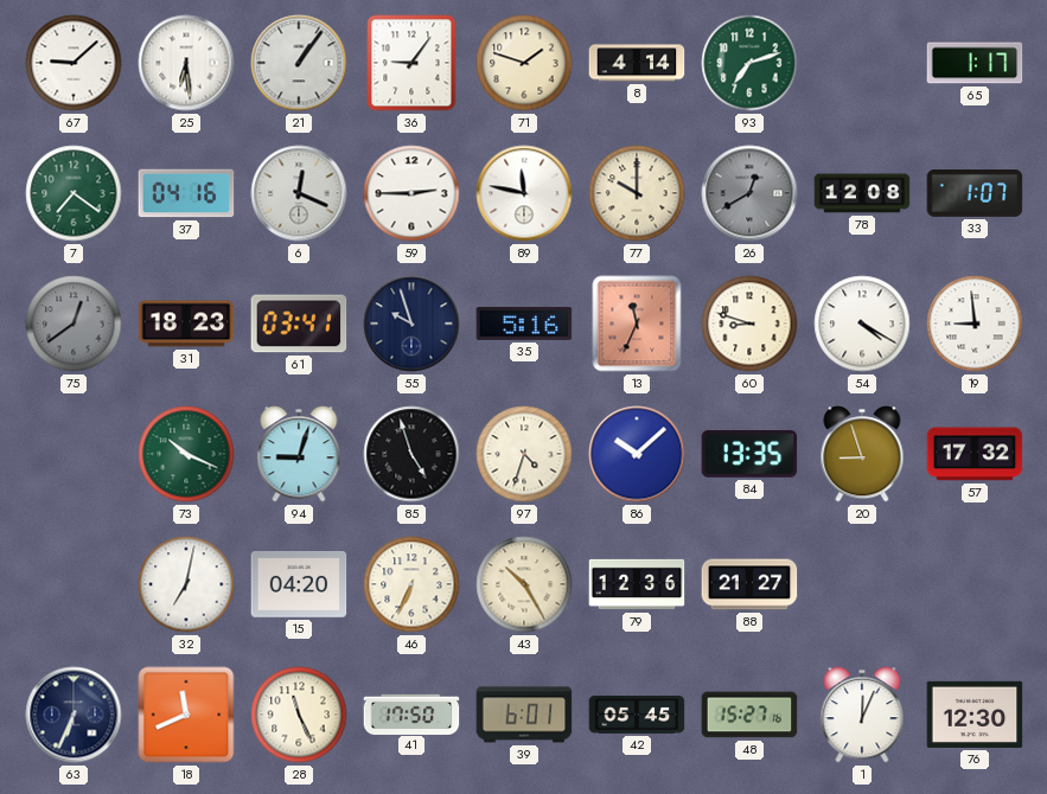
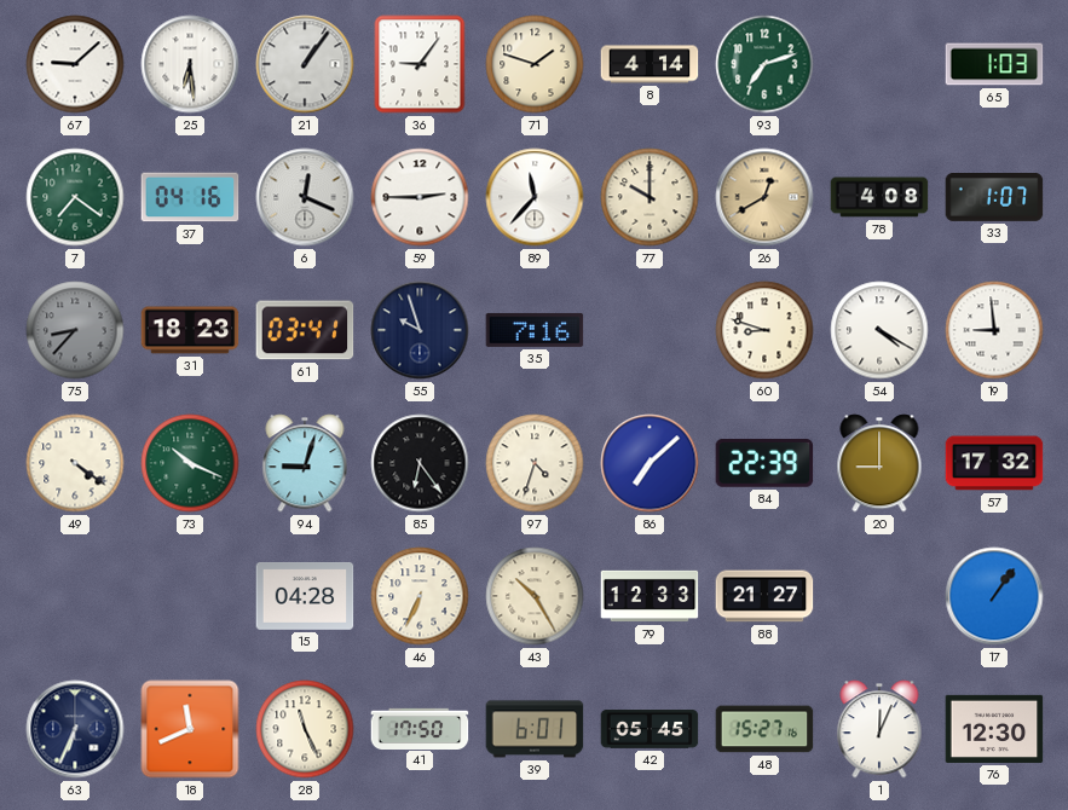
65: 1:17 -> 1:03 (994, 64)
89: 11:47 -> 11:37 (535, 197)
26 dial: grey -> champagne (764, 197)
78: 12:08 -> 4:08 (879, 197)
75: 12:39 -> 8:37 (75, 330)
35: 5:16 -> 7:16 (535, 330)
13: 11:34 -> none (637, 324)
49: none -> 4:21 (75, 463)
85: 4:57 -> 6:24 (420, 463)
86: 10:08 -> 7:08 (650, 463)
84: 13:35 -> 22:39 (764, 463)
20: 8:57 -> 9:00 (879, 463)
32: 7:02 -> none (186, 584)
15: 04:20 -> 04:28 (305, 597)
79: 12:36 -> 12:33 (650, 596)
17: none -> 1:06 (994, 596)
